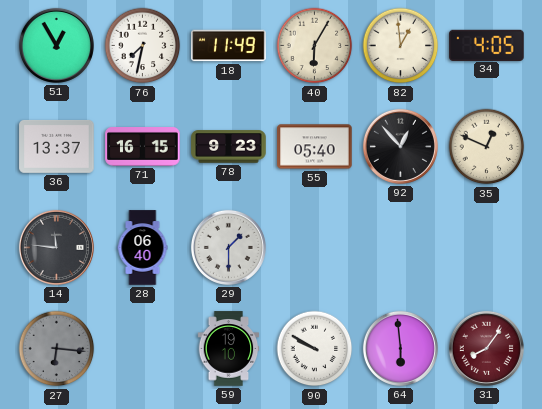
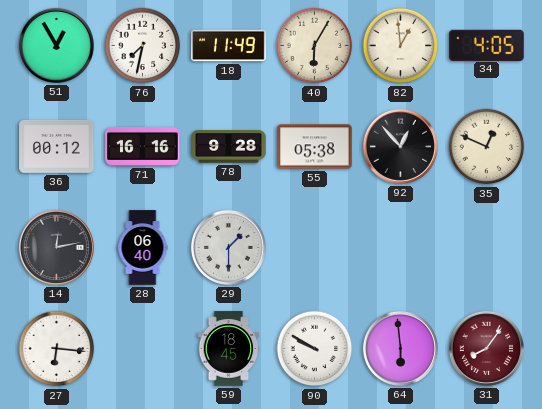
36: 13:37 -> 00:12 (57, 146)
71: 16:15 -> 16:16 (143, 147)
78: 9:23 -> 9:28 (229, 147)
55: 05:40 -> 05:38 (315, 147)
14: 11:46 -> 12:13 (56, 247)
27 dial: grey -> white (57, 349)
59: 19:10 -> 18:45 (229, 349)
